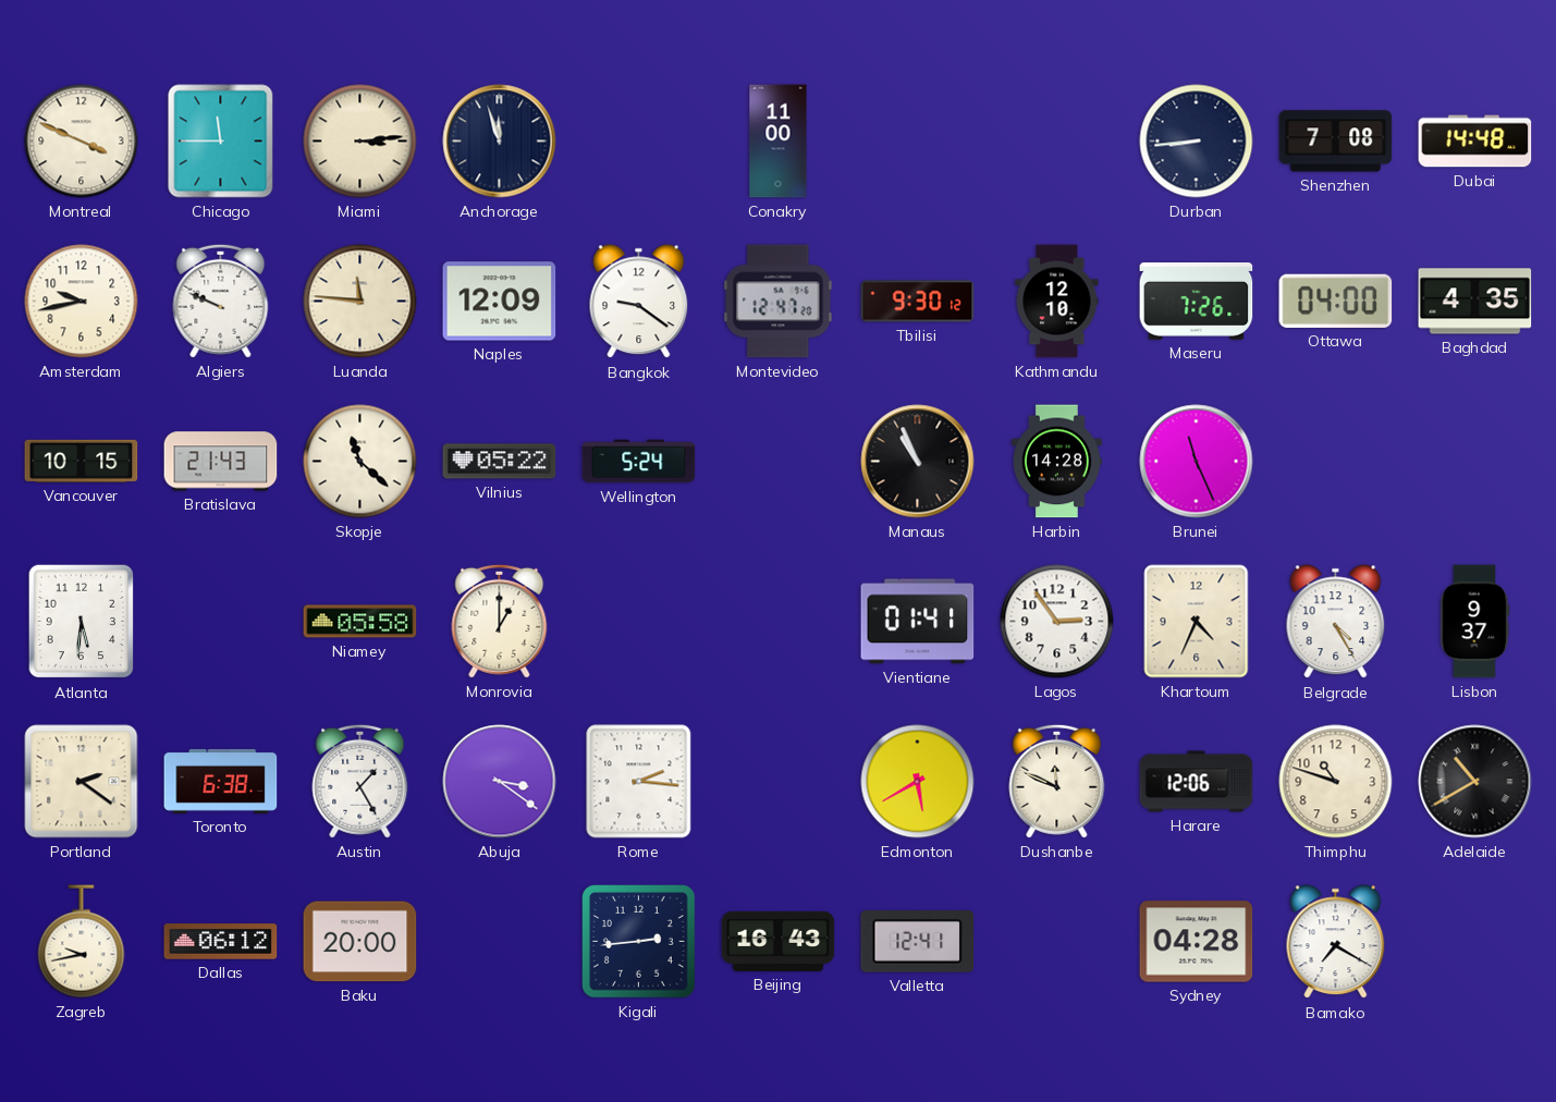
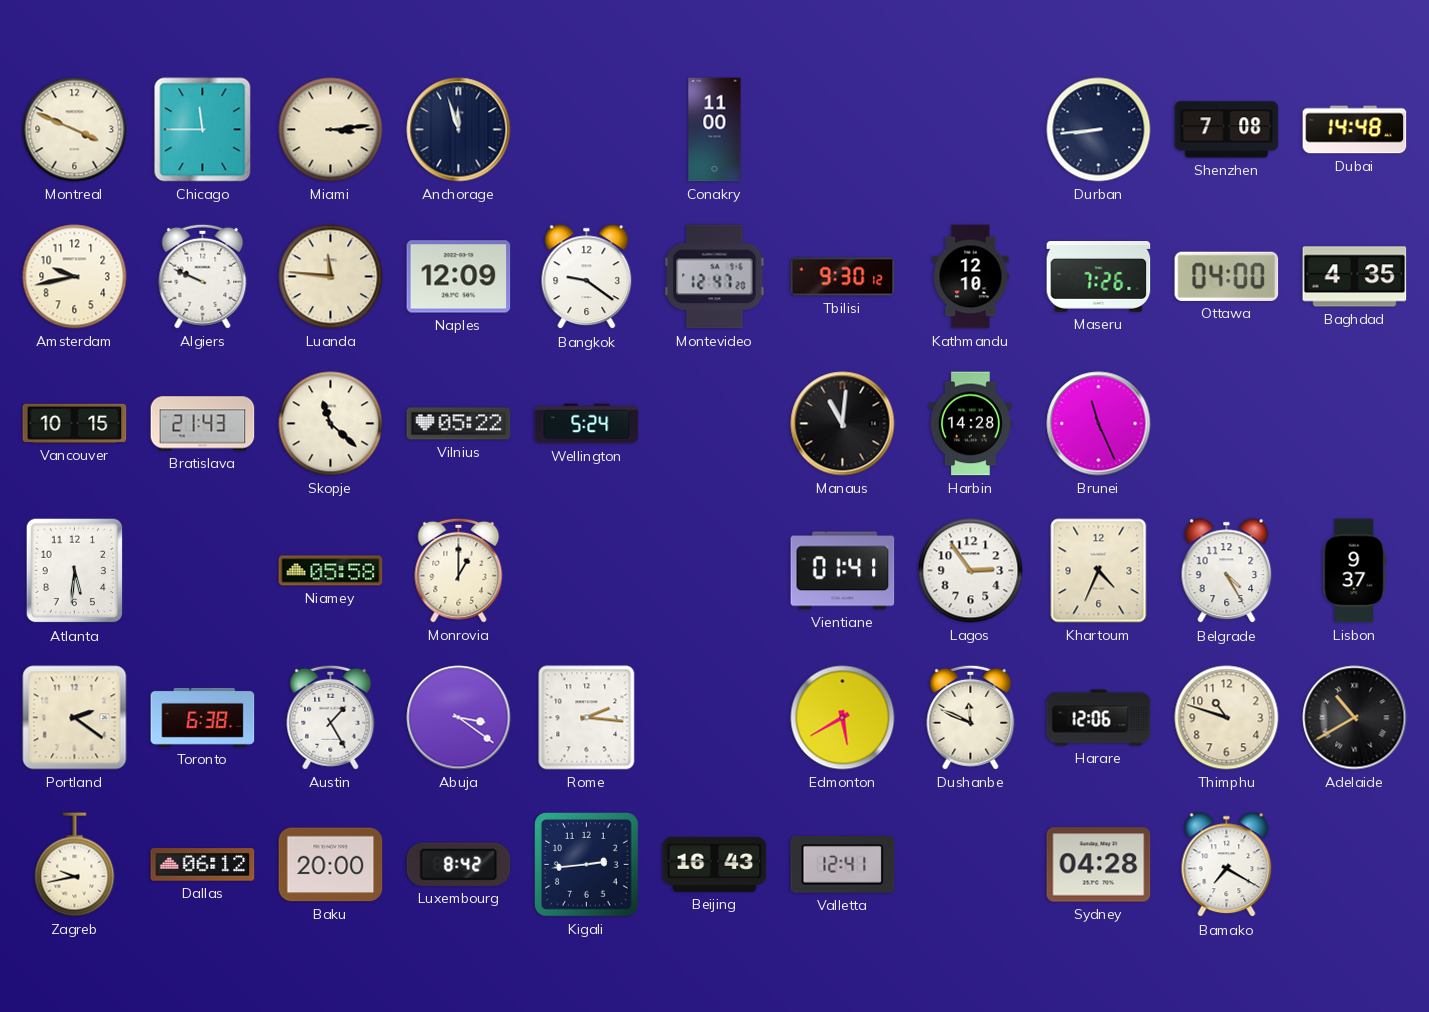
Manaus: 10:56 -> 11:01 (843, 424)
Luxembourg: none -> 8:42 (459, 864)
